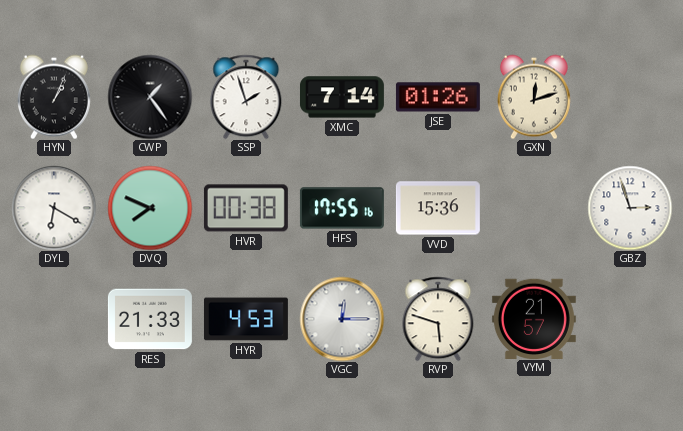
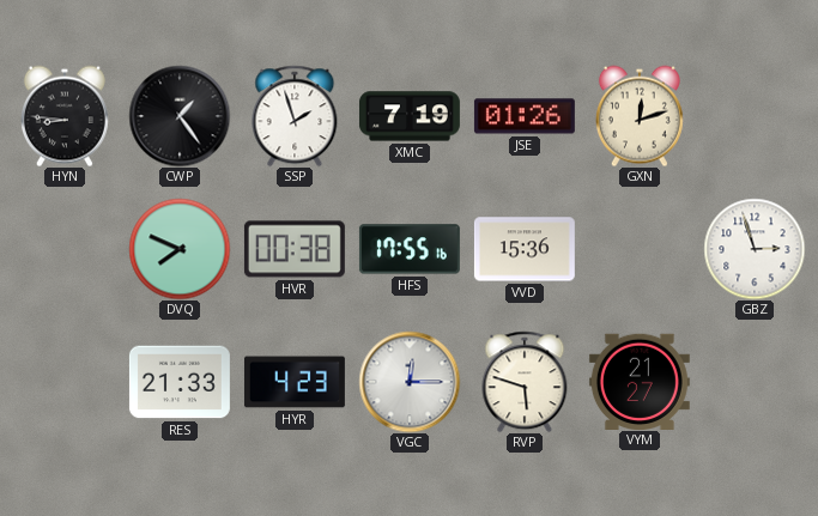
HYN: 1:04 -> 8:46 (65, 116)
XMC: 7:14 -> 7:19 (410, 116)
DYL: 6:20 -> none (54, 208)
HYR: 4:53 -> 4:23 (295, 382)
VYM: 21:57 -> 21:27 (640, 381)
